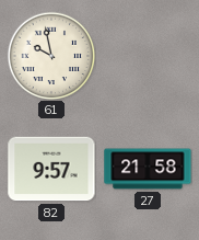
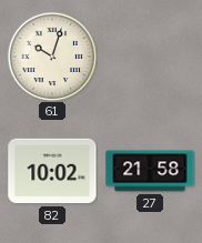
61: 9:58 -> 10:03 (52, 57)
82: 9:57 -> 10:02 (52, 171)
